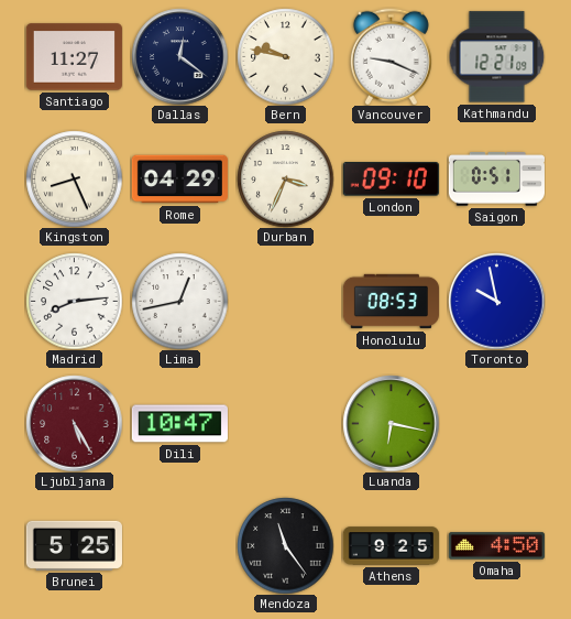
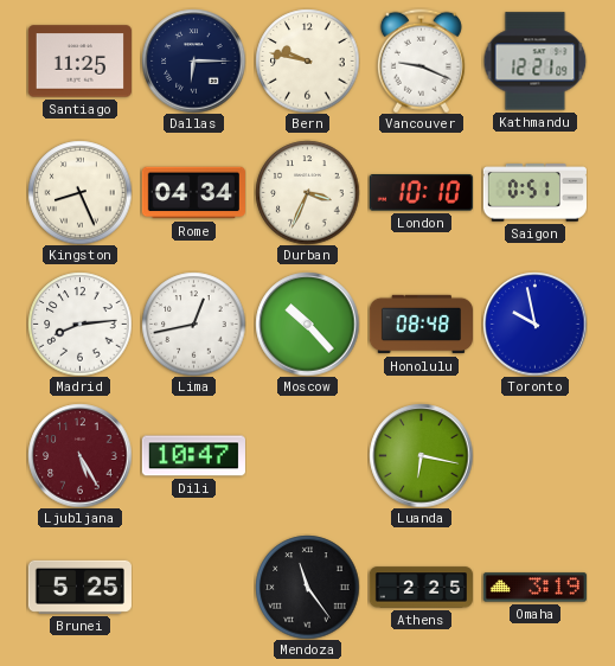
Santiago: 11:27 -> 11:25 (79, 62)
Dallas: 12:21 -> 6:15 (193, 60)
Rome: 04:29 -> 04:34 (193, 193)
London: 09:10 -> 10:10 (421, 193)
Moscow: none -> 10:23 (307, 324)
Honolulu: 08:53 -> 08:48 (421, 325)
Athens: 9:25 -> 2:25 (421, 588)
Omaha: 4:50 -> 3:19 (534, 588)
